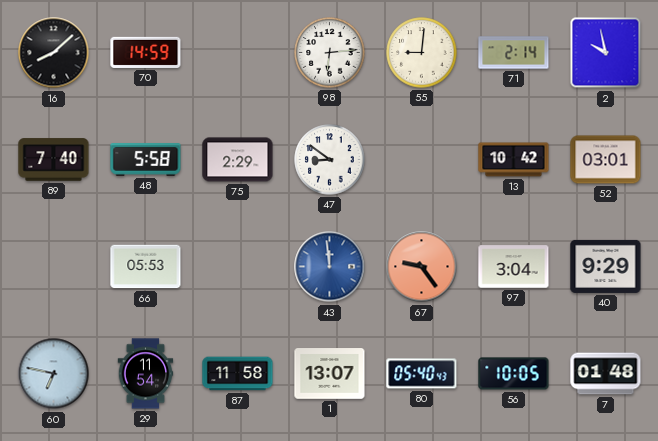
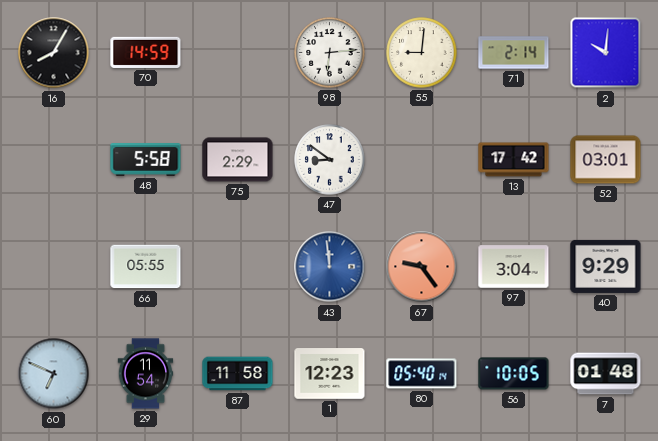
16: 8:08 -> 8:05 (54, 53)
2: 9:58 -> 10:01 (606, 53)
89: 7:40 -> none (54, 160)
13: 10:42 -> 17:42 (514, 160)
66: 05:53 -> 05:55 (146, 267)
60: 6:47 -> 6:49 (54, 374)
1: 13:07 -> 12:23 (330, 374)
80: 05:40:43 -> 05:40:14 (422, 374)
